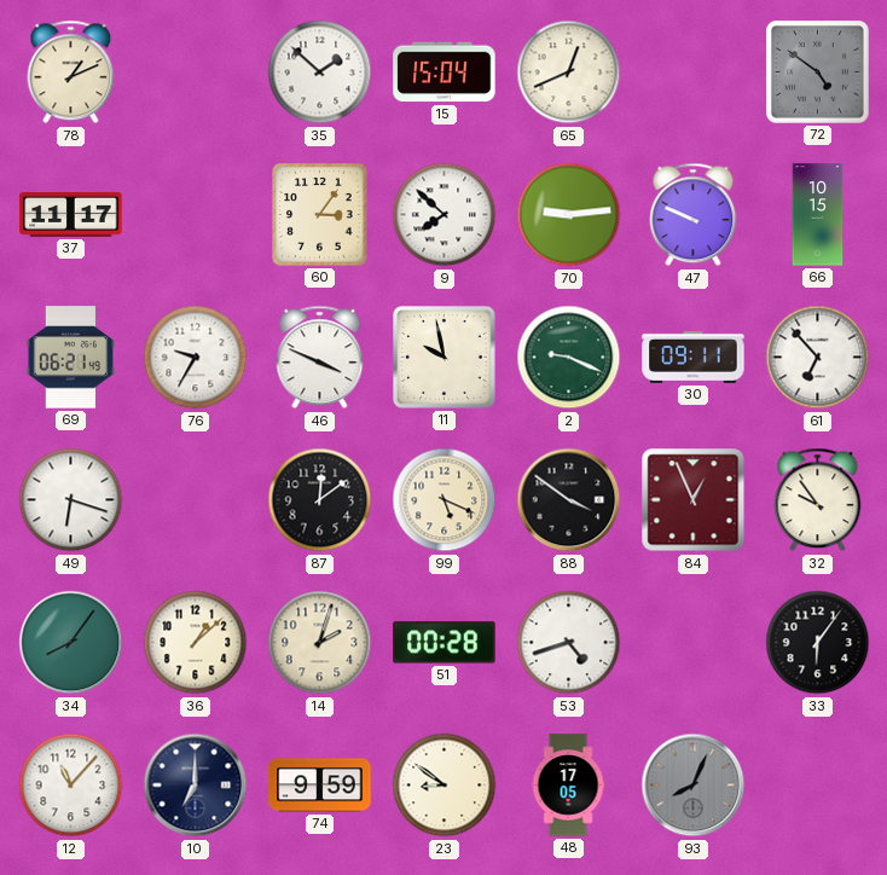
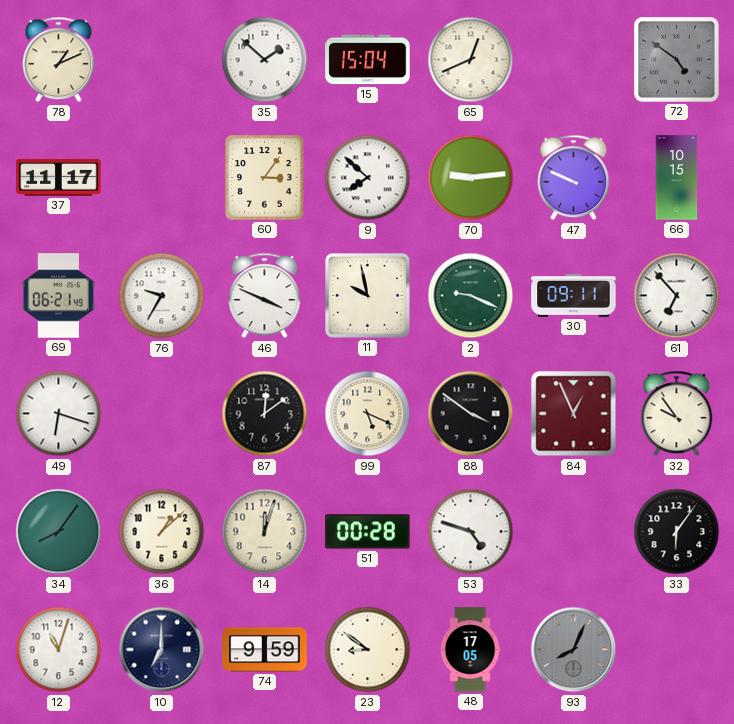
14: 2:03 -> 12:03 (265, 532)
53: 4:42 -> 4:48 (471, 532)
12: 11:07 -> 11:03 (59, 650)
